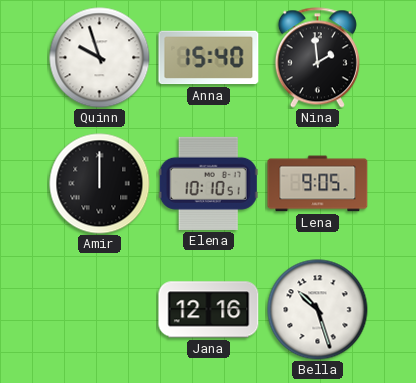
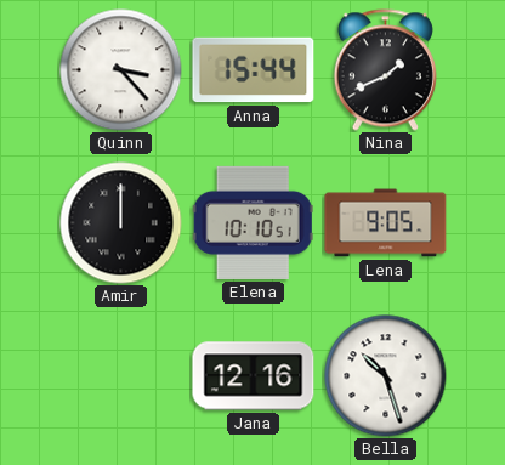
Quinn: 9:57 -> 3:23 (121, 70)
Anna: 15:40 -> 15:44 (254, 70)
Nina: 1:59 -> 1:41 (385, 70)
